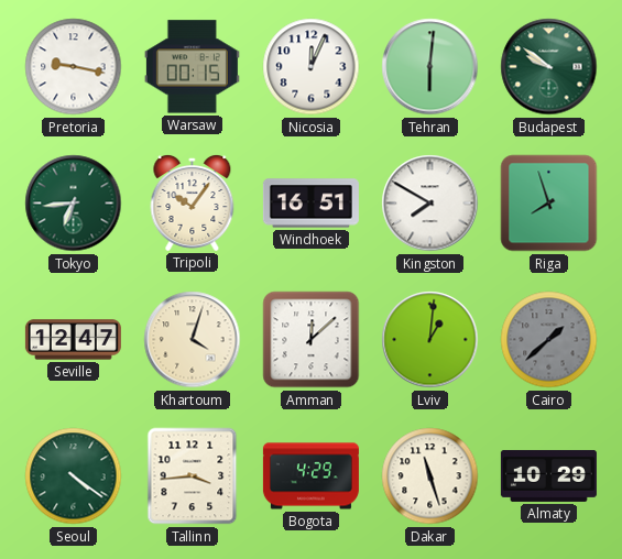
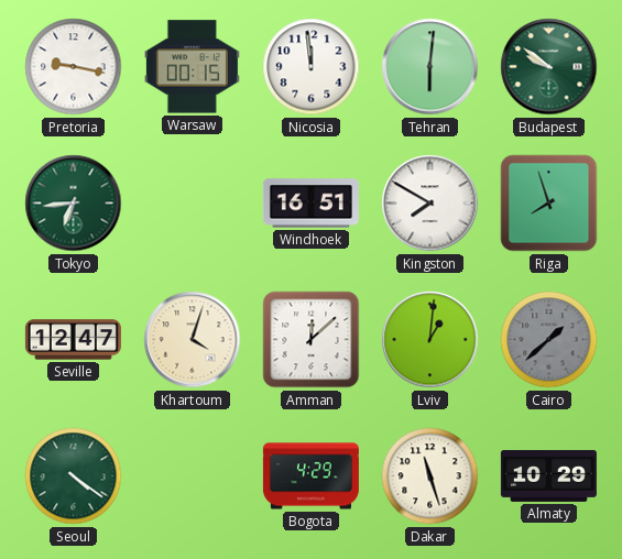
Nicosia: 12:04 -> 11:59 (312, 67)
Tripoli: 10:06 -> none (193, 202)
Tallinn: 3:44 -> none (193, 476)
